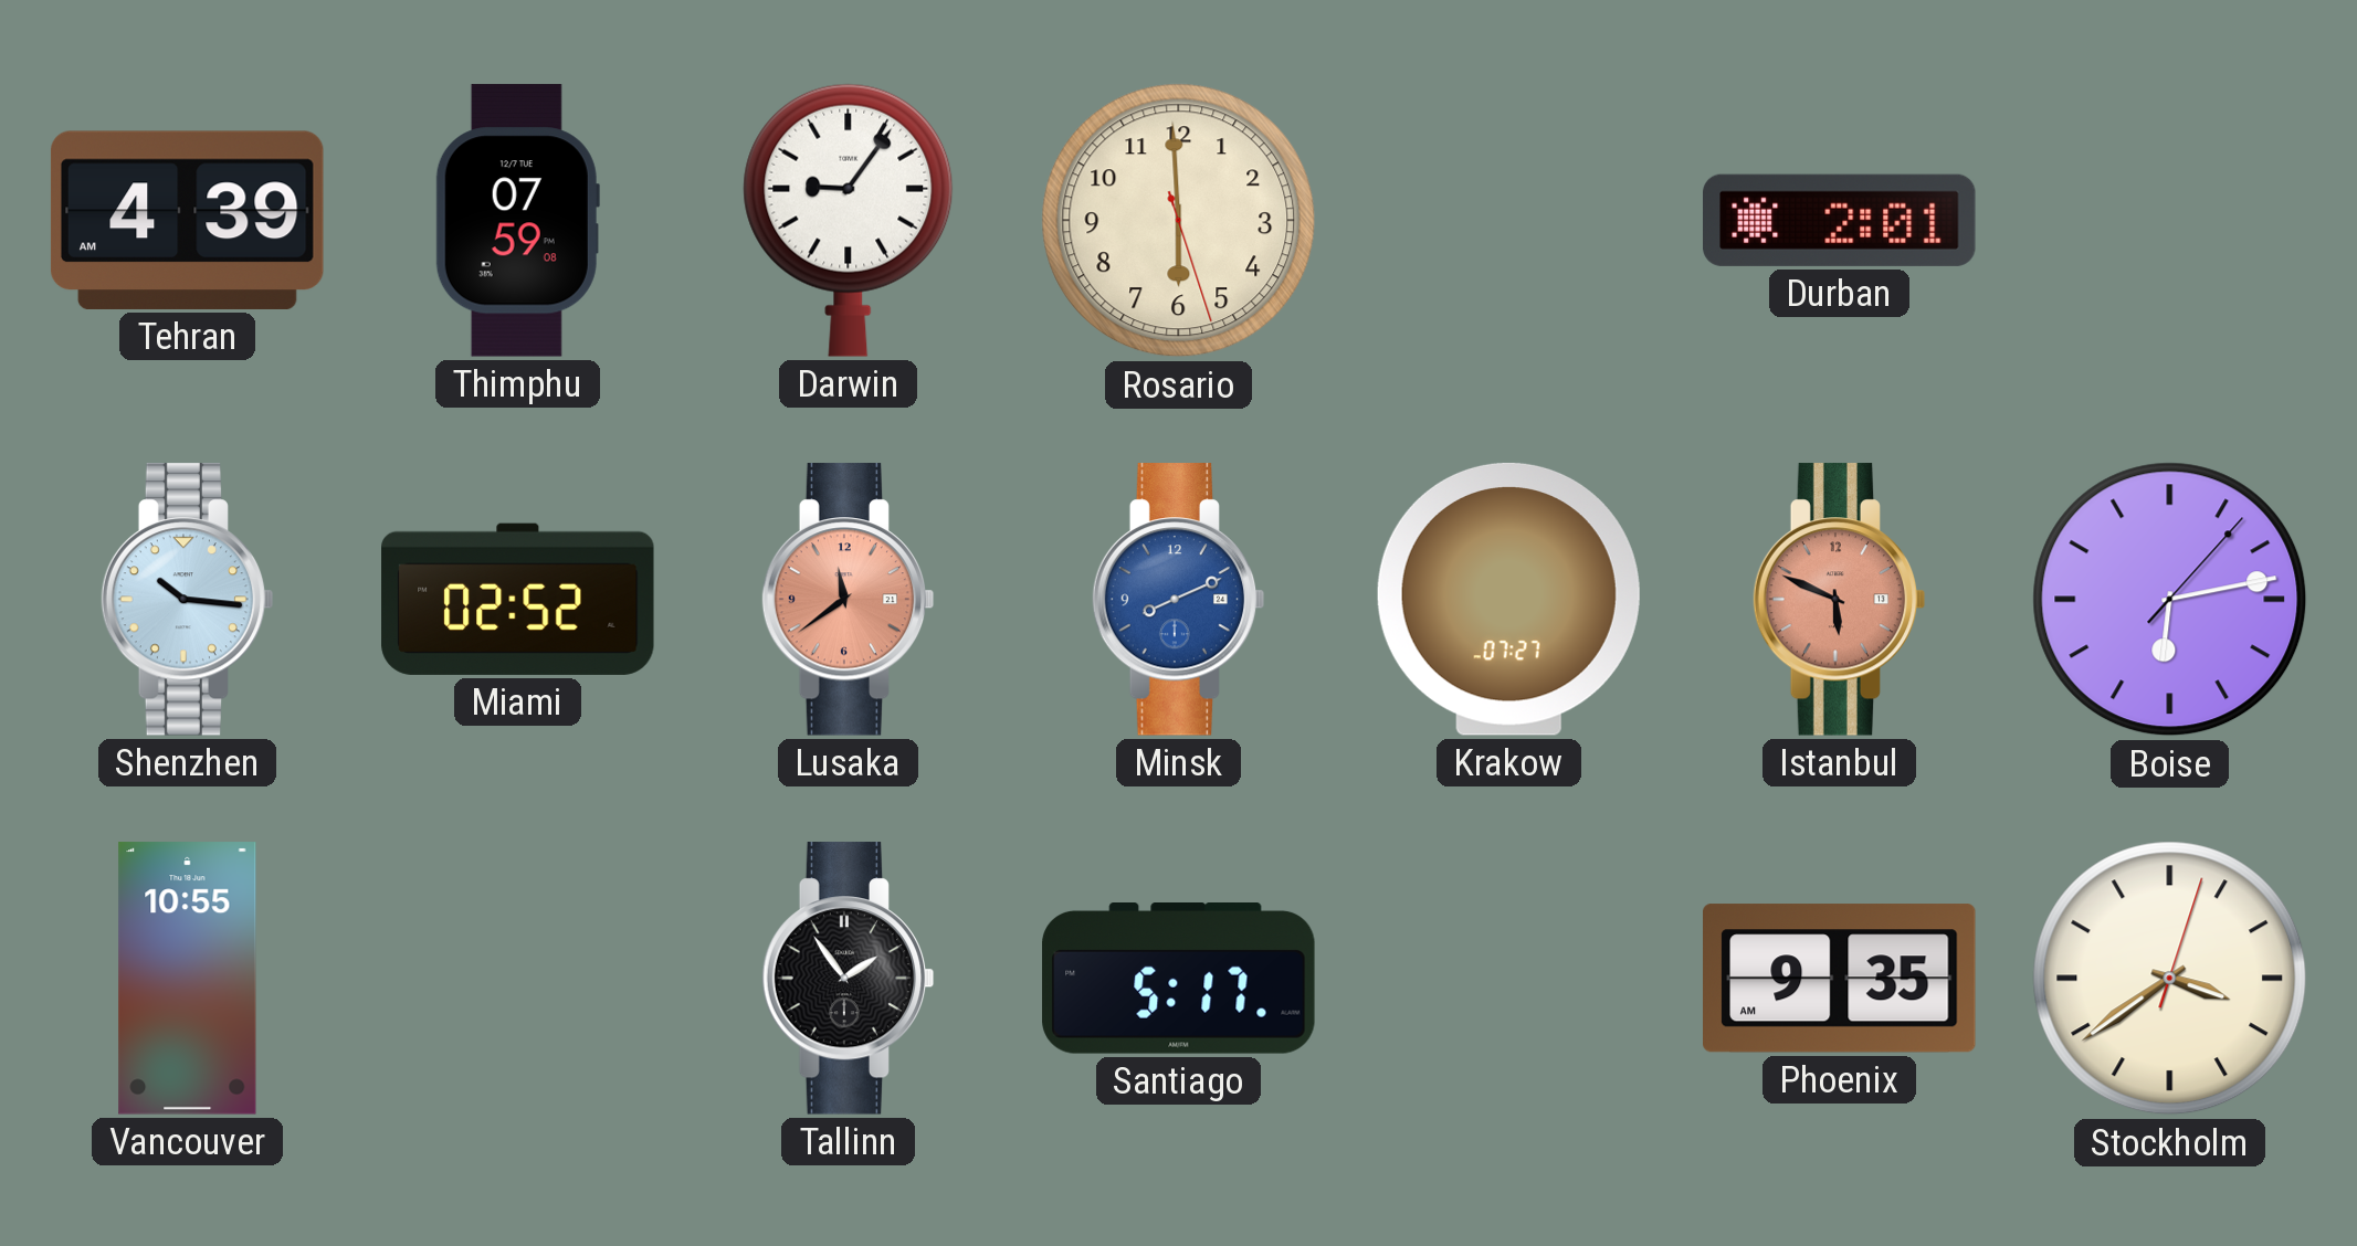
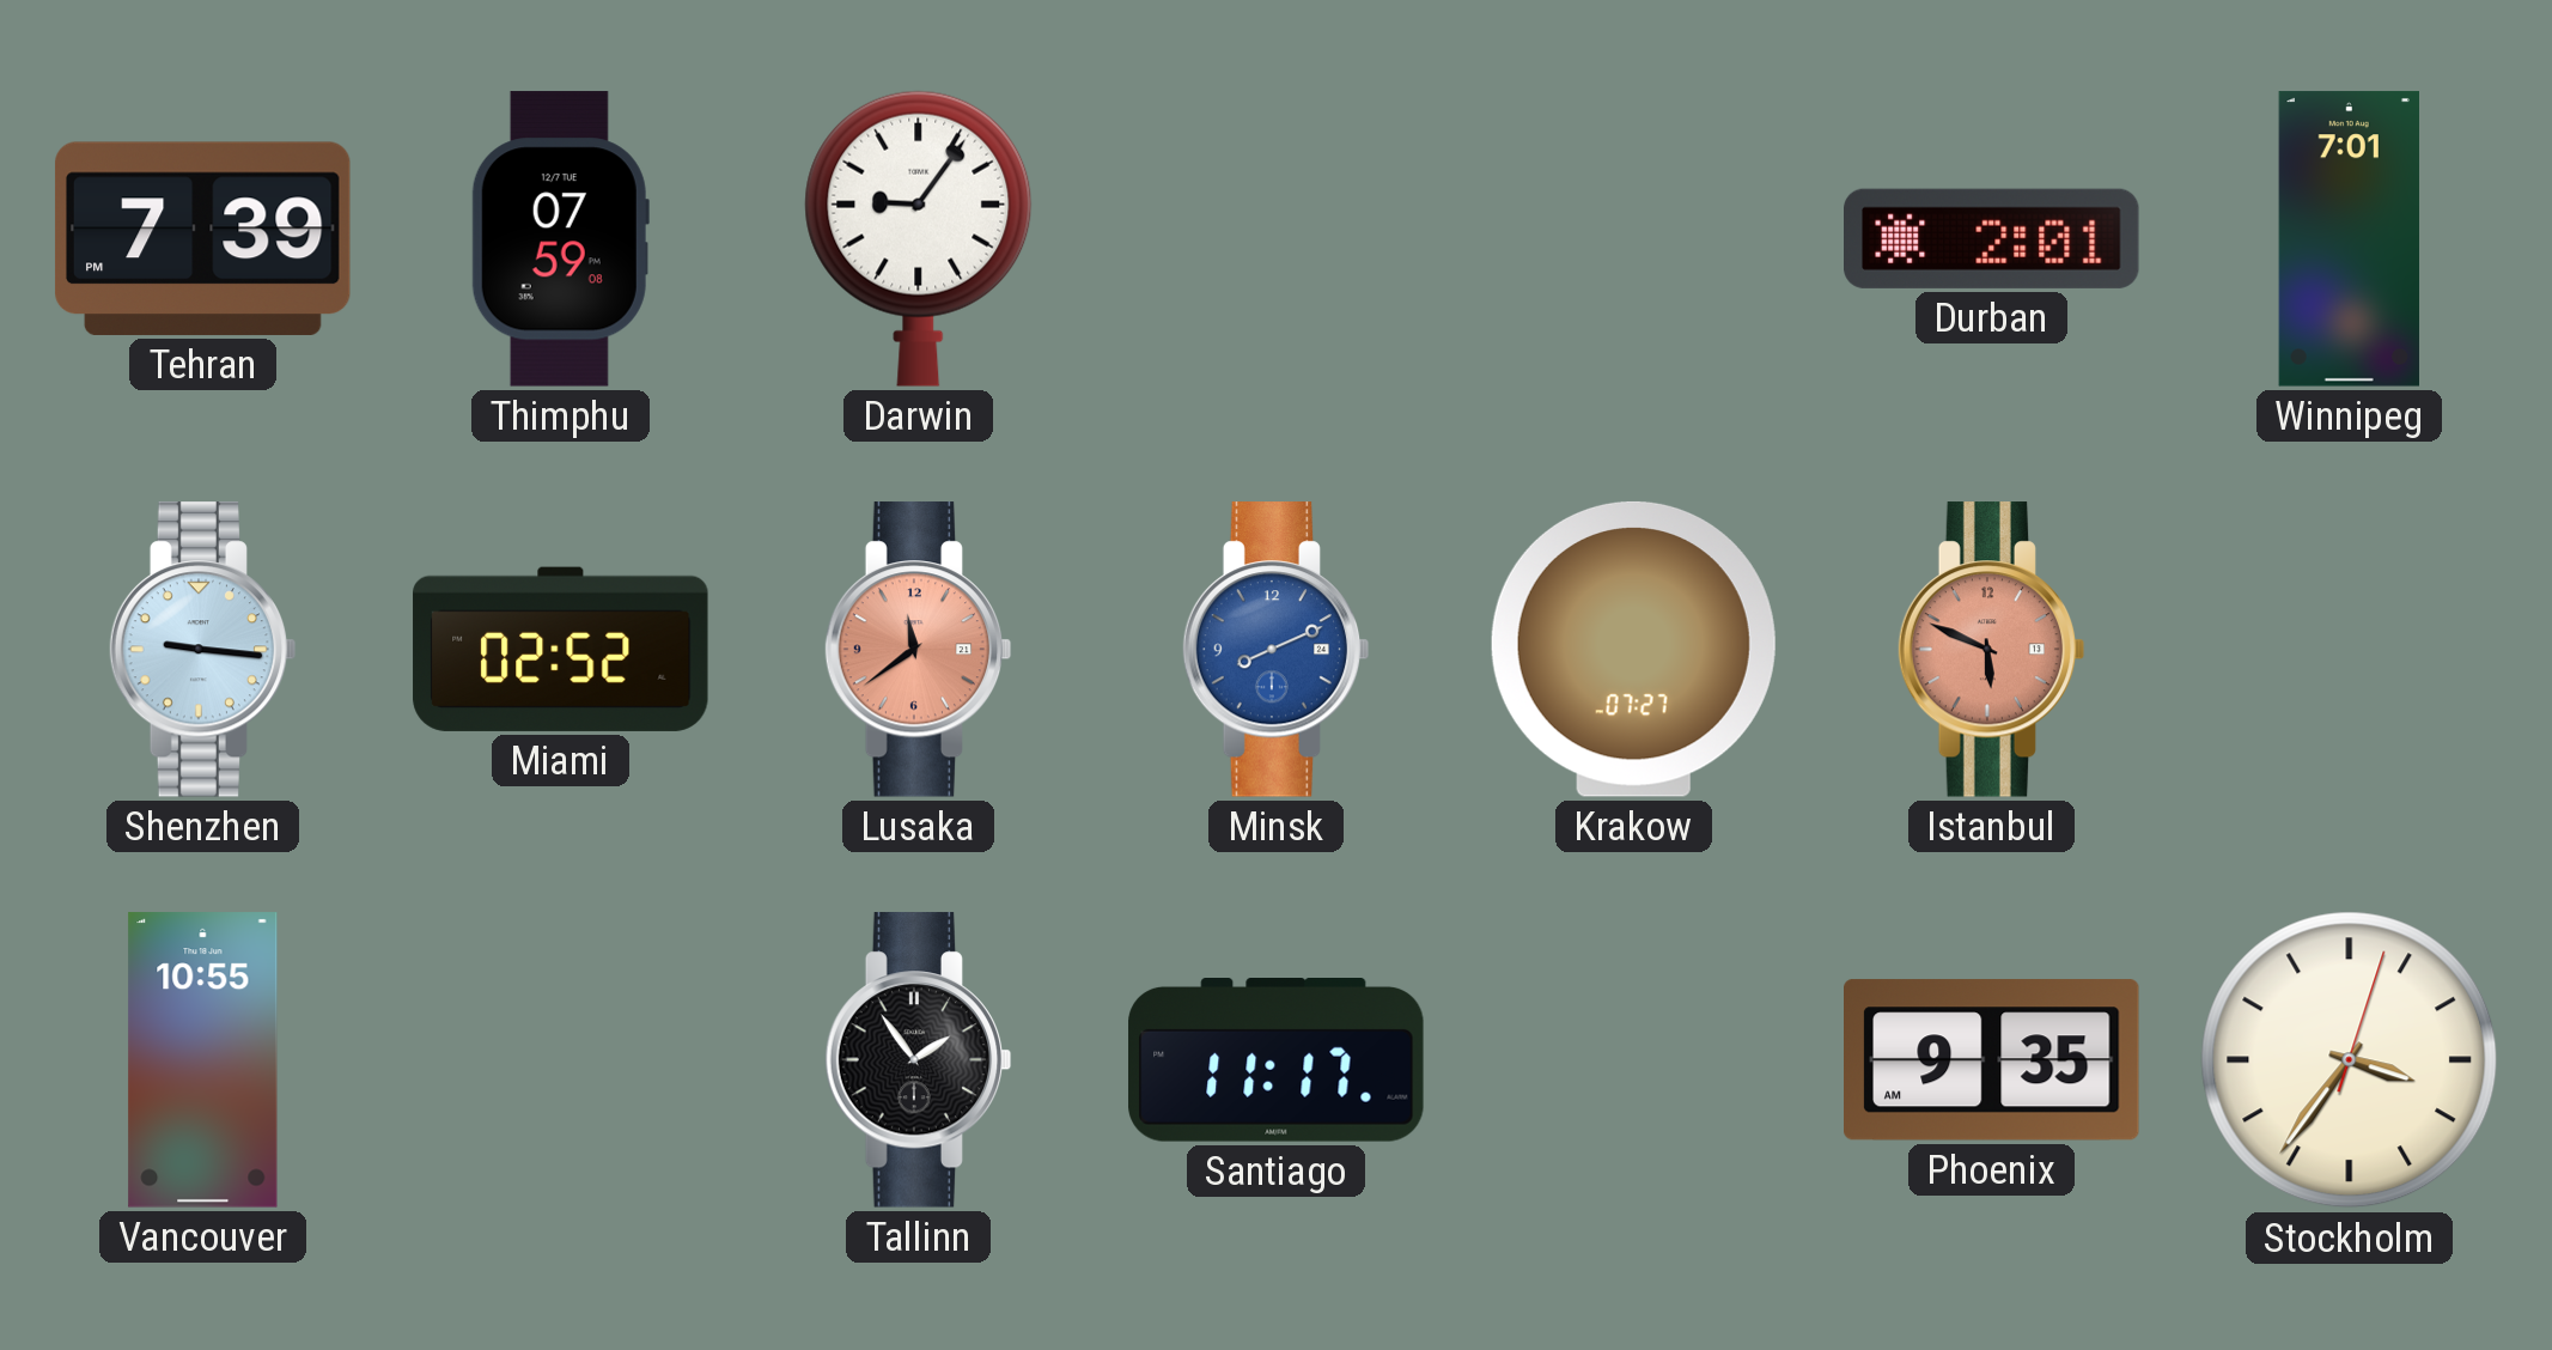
Tehran: 4:39 -> 7:39 (202, 238)
Rosario: 5:59 -> none (1179, 221)
Winnipeg: none -> 7:01 (2349, 239)
Shenzhen: 10:16 -> 9:16 (203, 650)
Boise: 6:13 -> none (2170, 600)
Santiago: 5:17 -> 11:17 (1277, 1060)
Stockholm: 3:39 -> 3:36 (2350, 1060)
